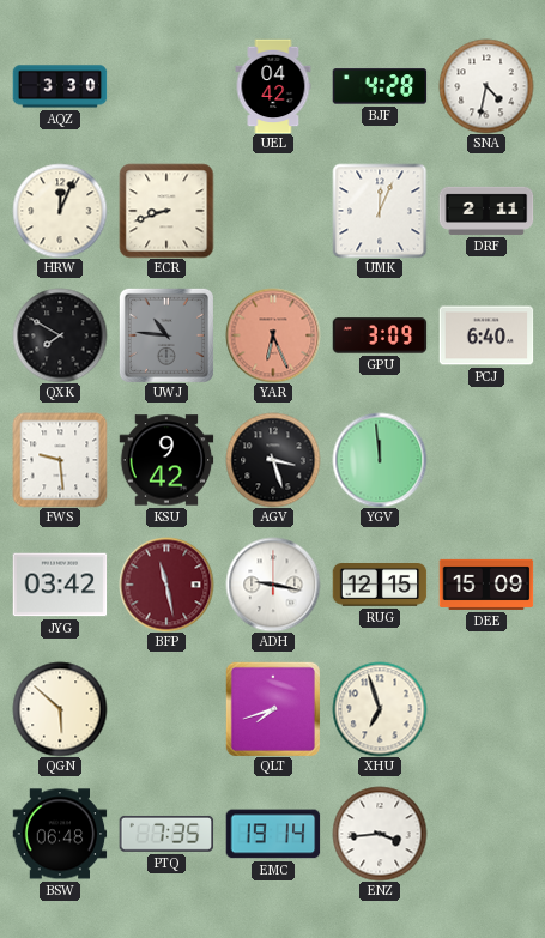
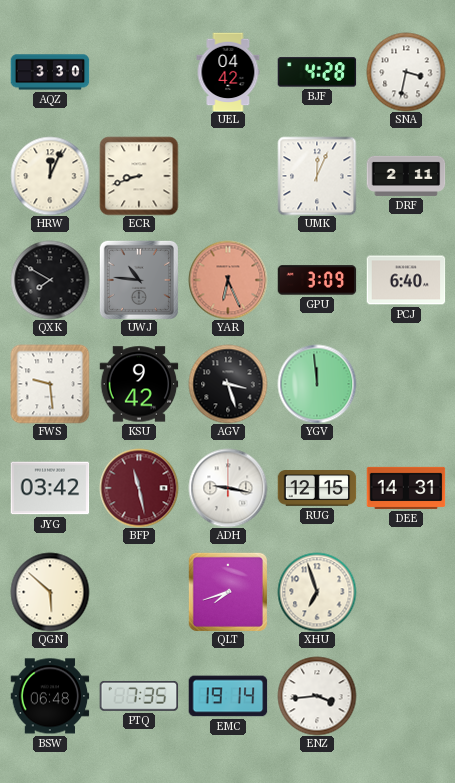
SNA: 4:32 -> 3:32 (406, 72)
DEE: 15:09 -> 14:31 (406, 488)
